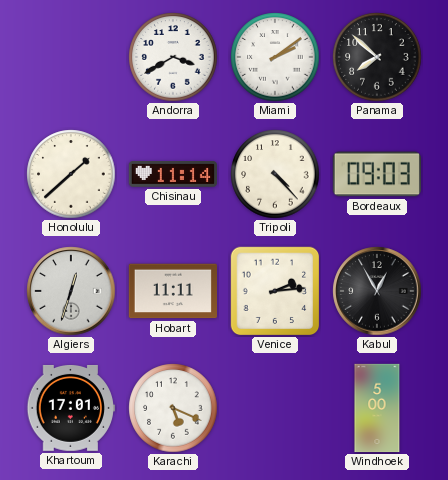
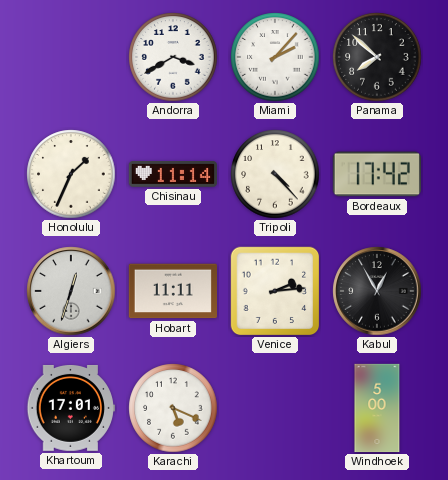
Miami: 2:09 -> 2:07 (275, 57)
Honolulu: 1:38 -> 1:34 (71, 174)
Bordeaux: 09:03 -> 17:42 (377, 174)
